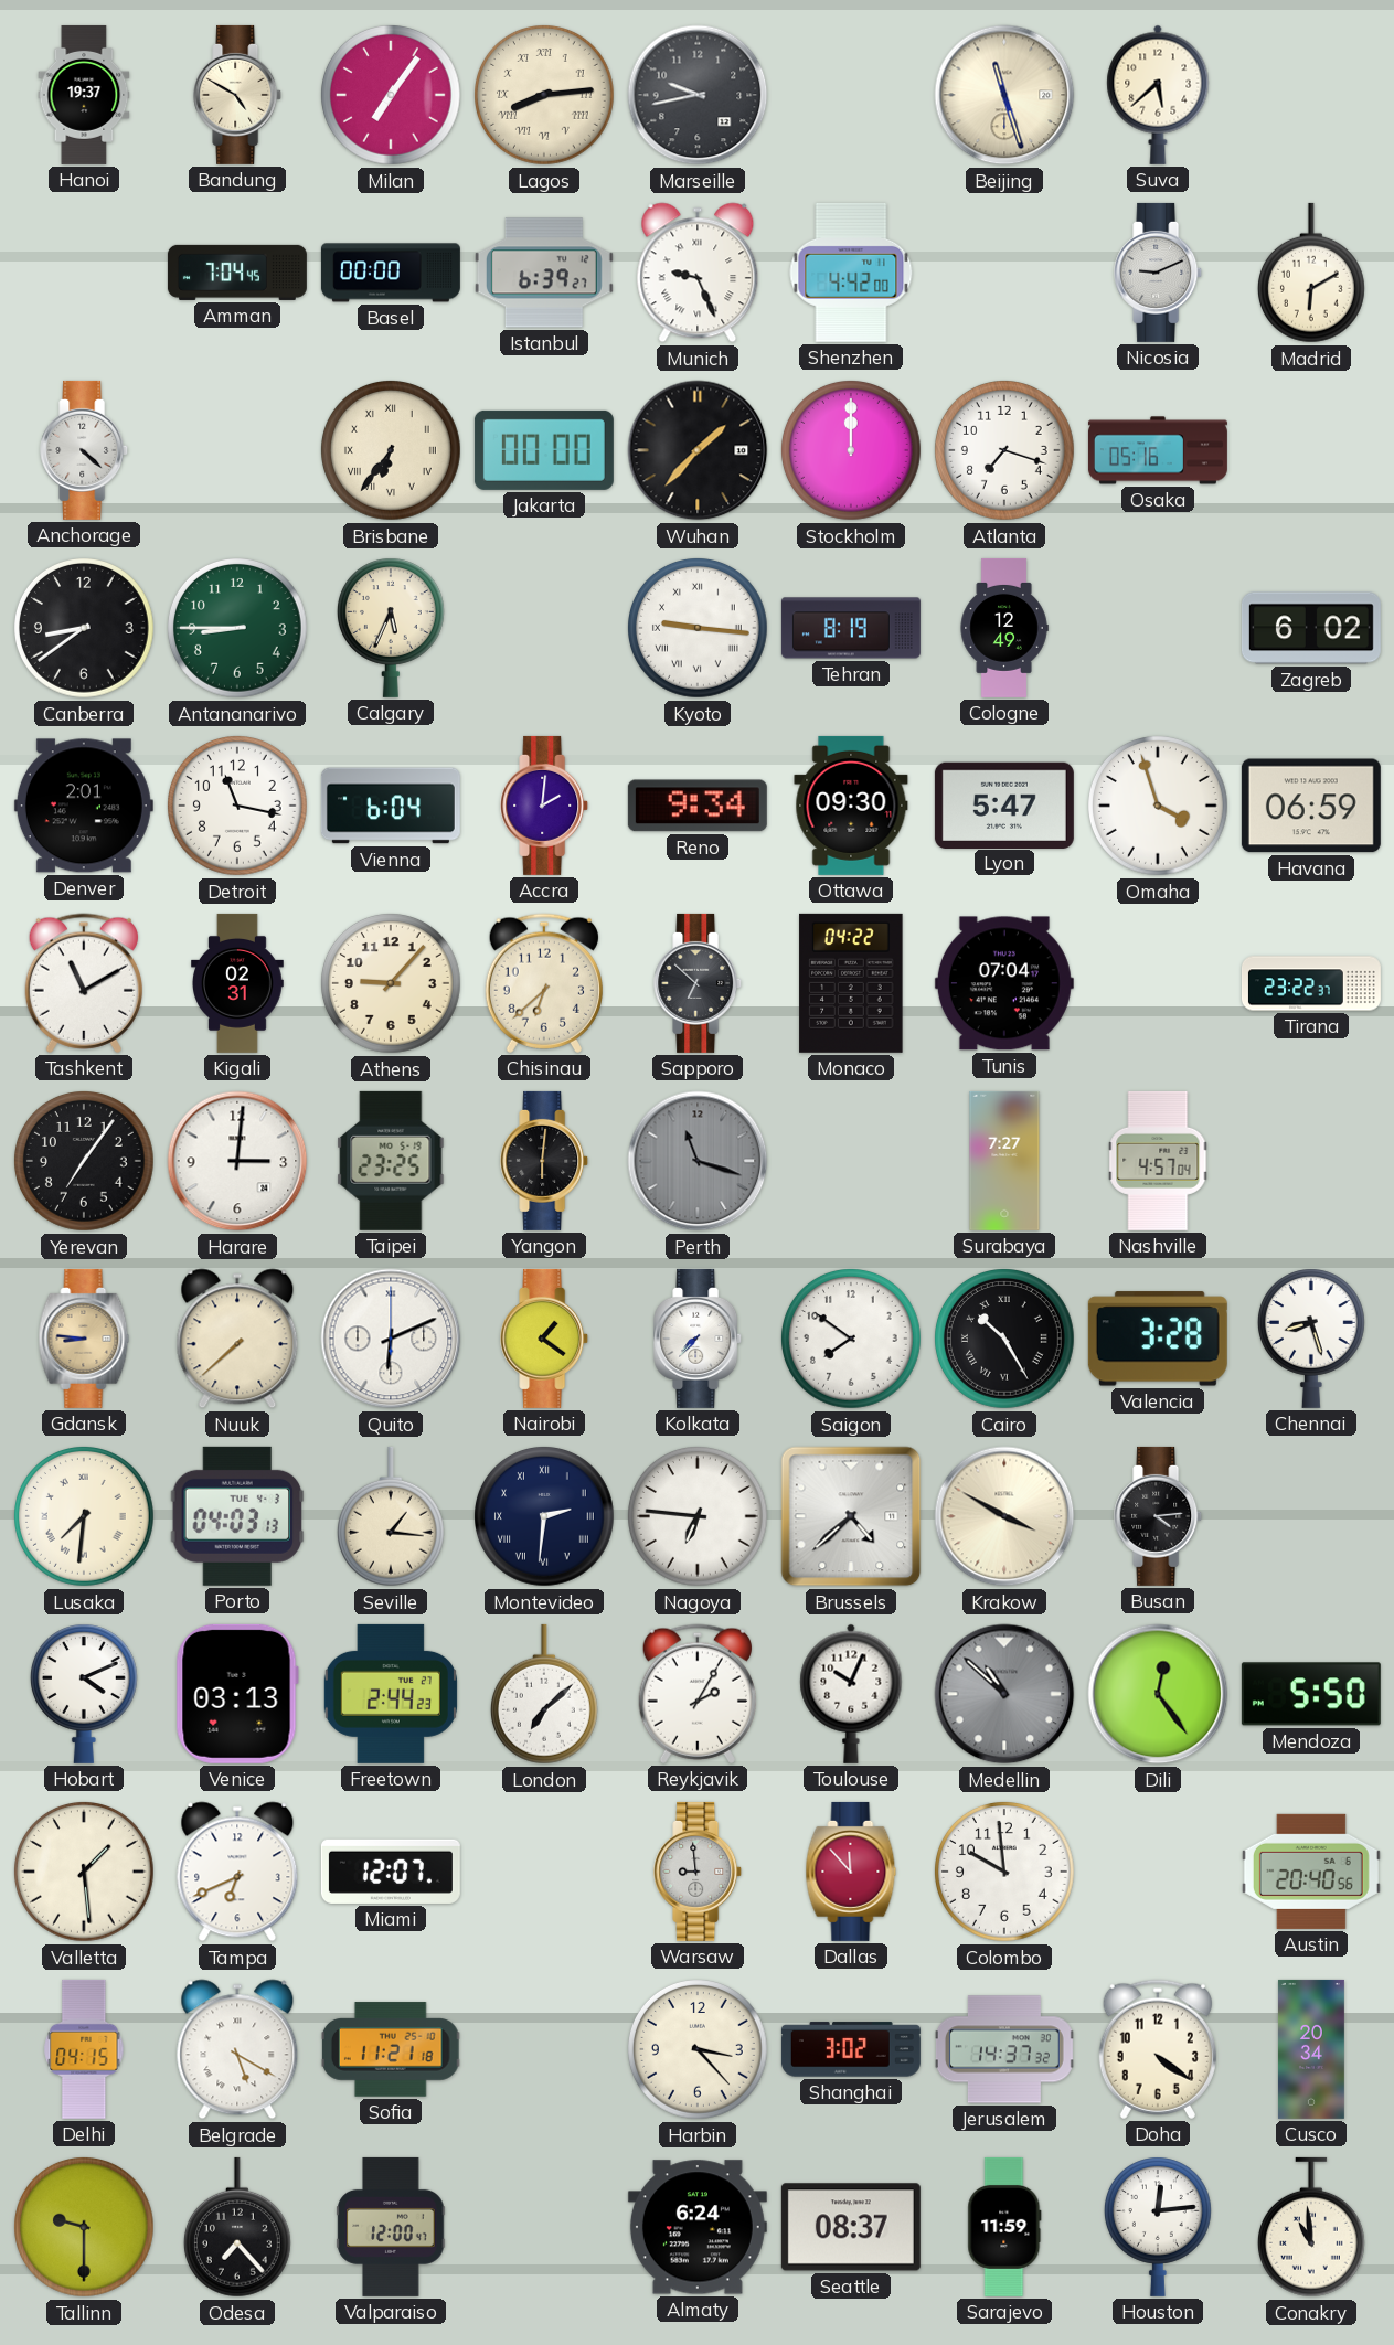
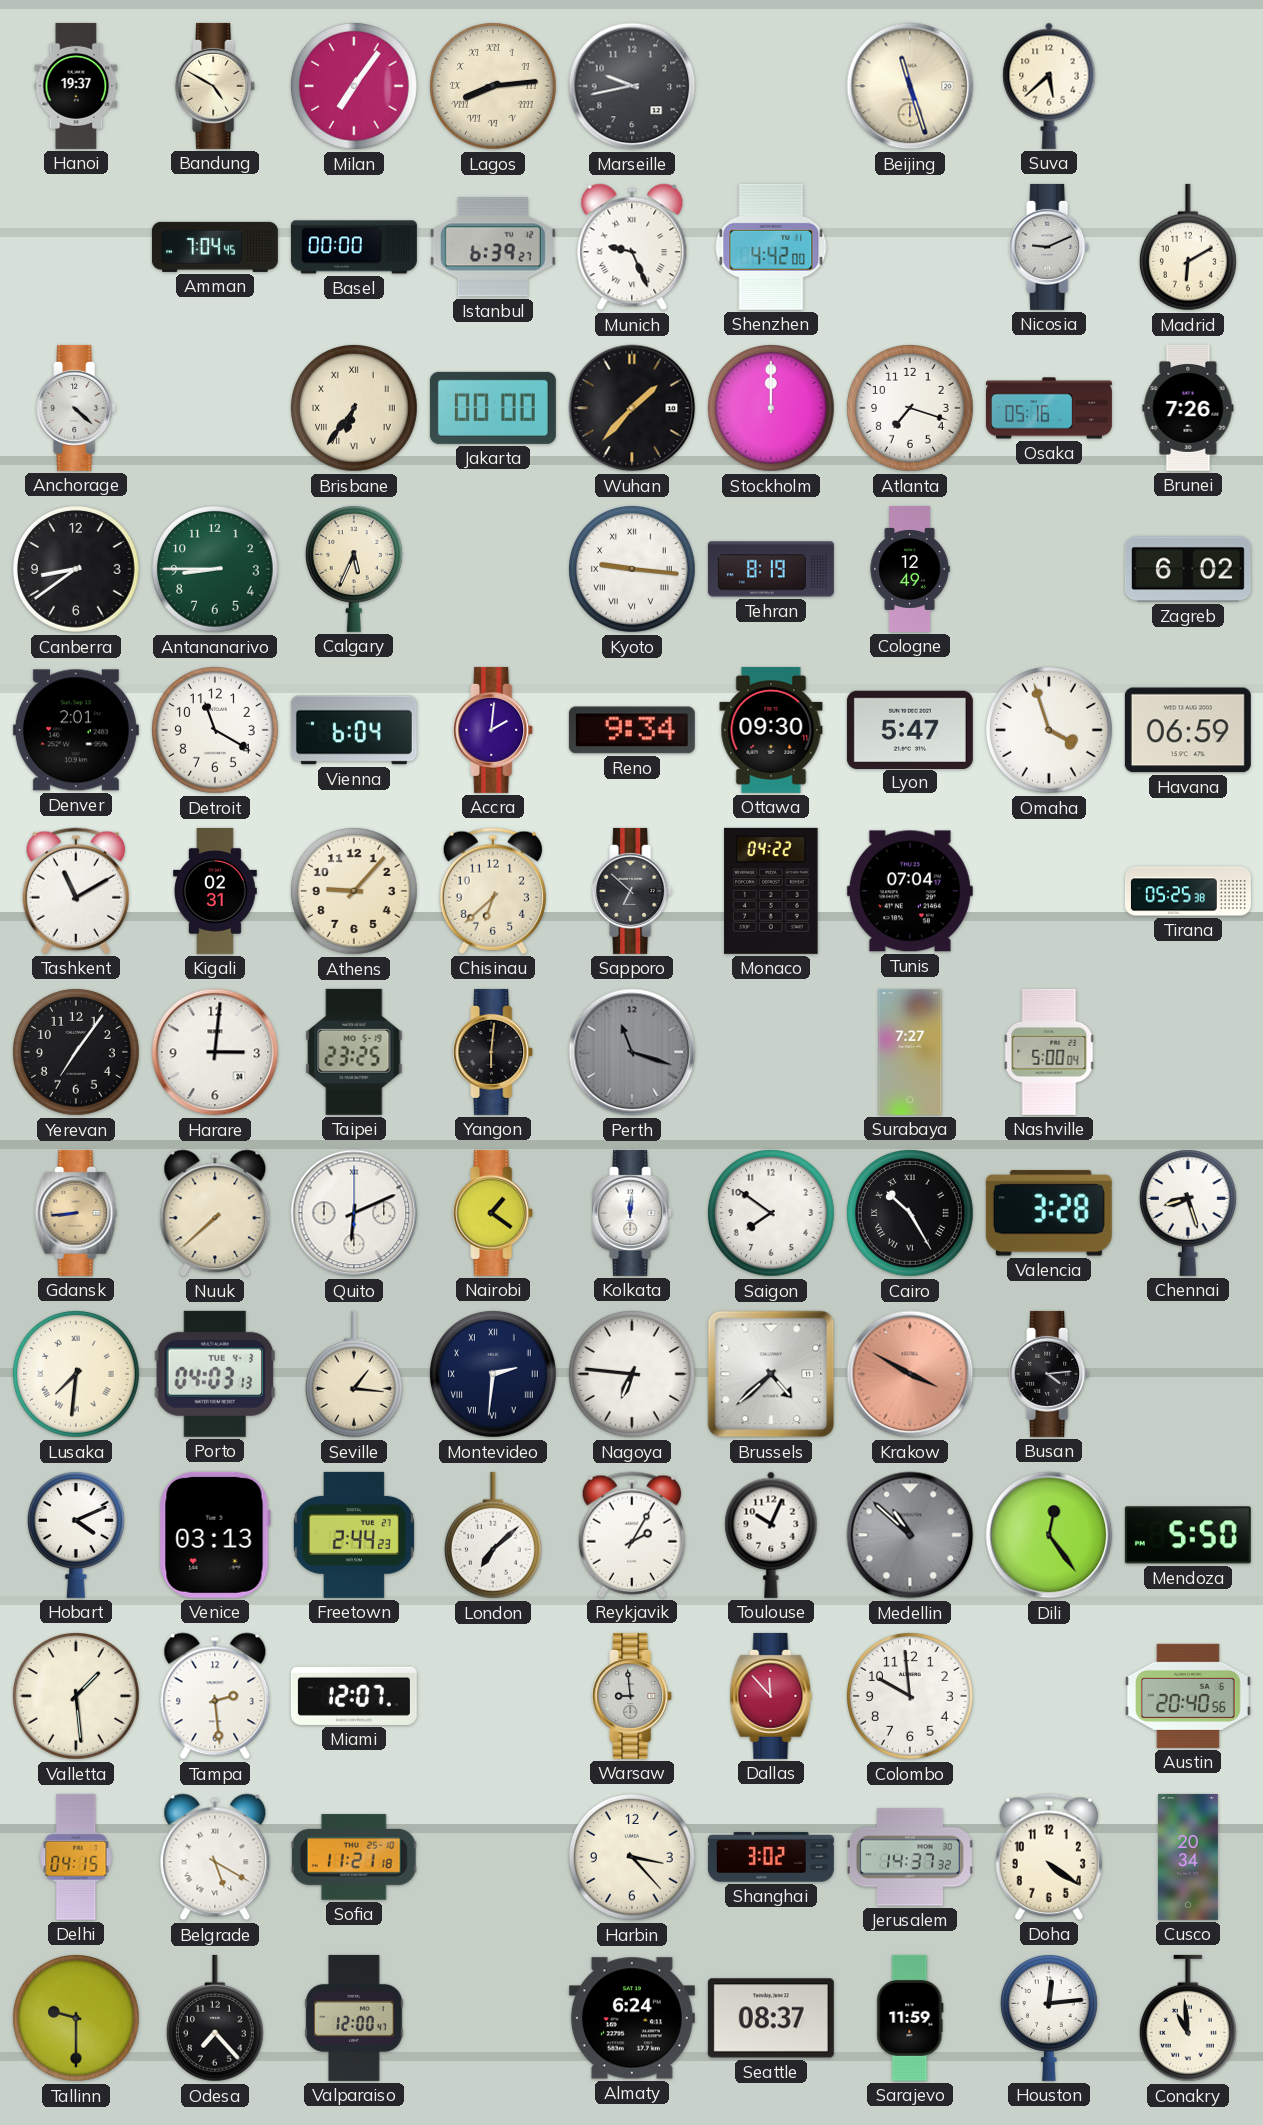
Brunei: none -> 7:26 (1188, 408)
Detroit: 11:17 -> 11:20 (216, 731)
Tirana: 23:22 -> 05:25 (1188, 891)
Nashville: 4:57 -> 5:00 (1049, 1052)
Gdansk: 8:46 -> 8:44 (76, 1213)
Kolkata: 7:37 -> 12:01 (633, 1213)
Krakow dial: cream -> salmon (910, 1374)
Tampa: 6:41 -> 2:29 (215, 1696)
